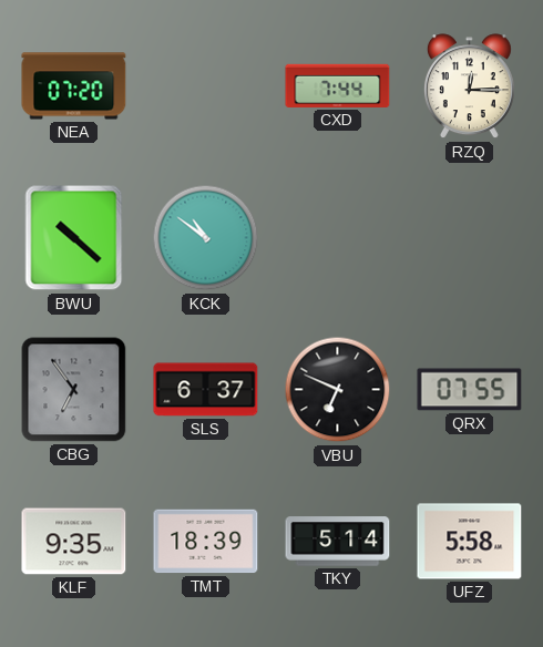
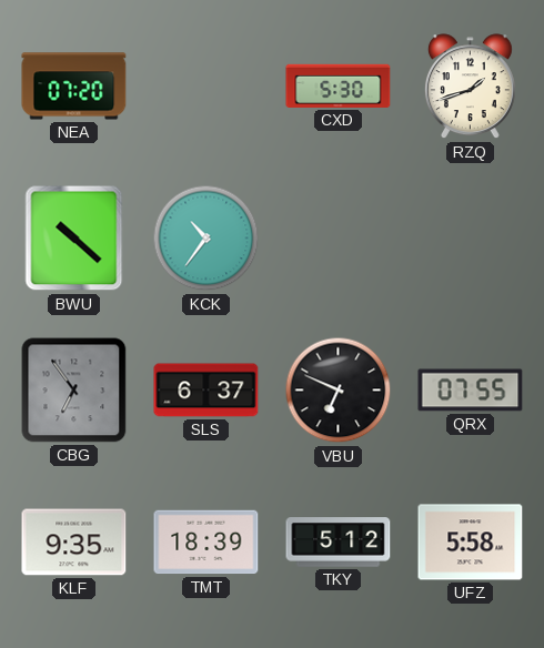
CXD: 7:44 -> 5:30 (339, 85)
RZQ: 12:15 -> 1:42 (470, 87)
KCK: 10:51 -> 10:36 (206, 239)
TKY: 5:14 -> 5:12 (339, 543)
